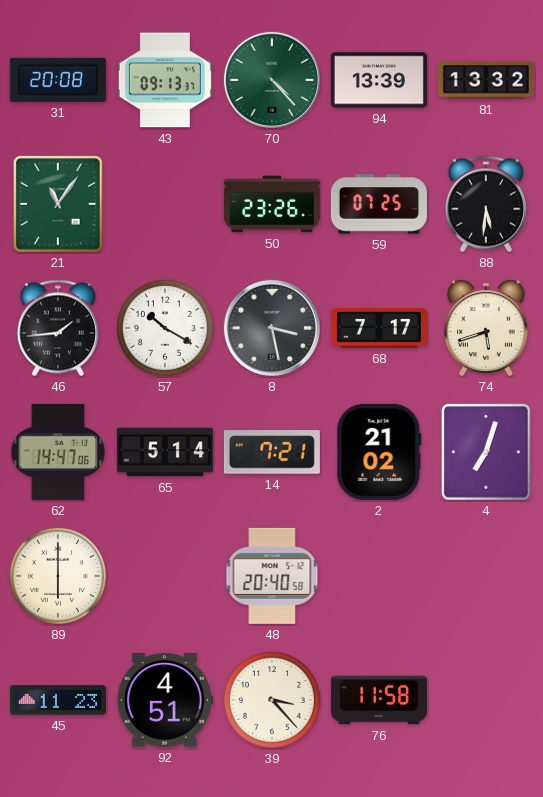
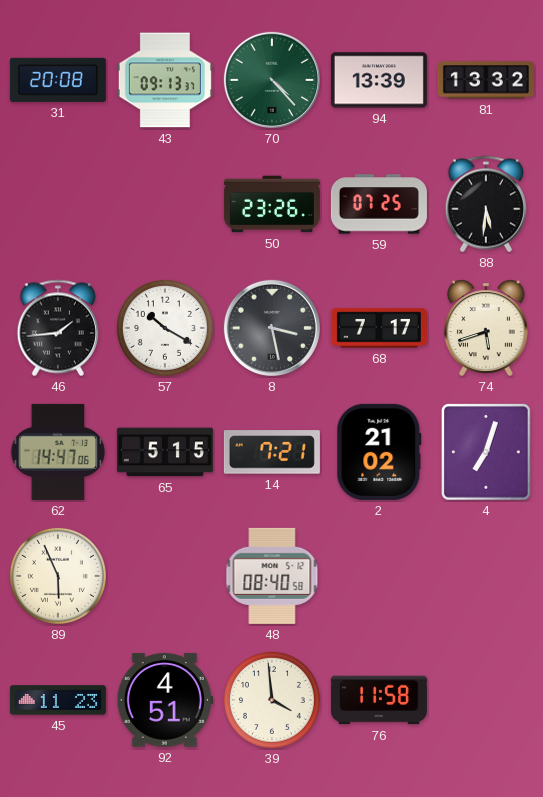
21: 11:06 -> none (59, 204)
65: 5:14 -> 5:15 (165, 452)
89: 6:00 -> 5:56 (58, 576)
48: 20:40 -> 08:40 (272, 576)
39: 3:23 -> 3:59 (272, 700)
